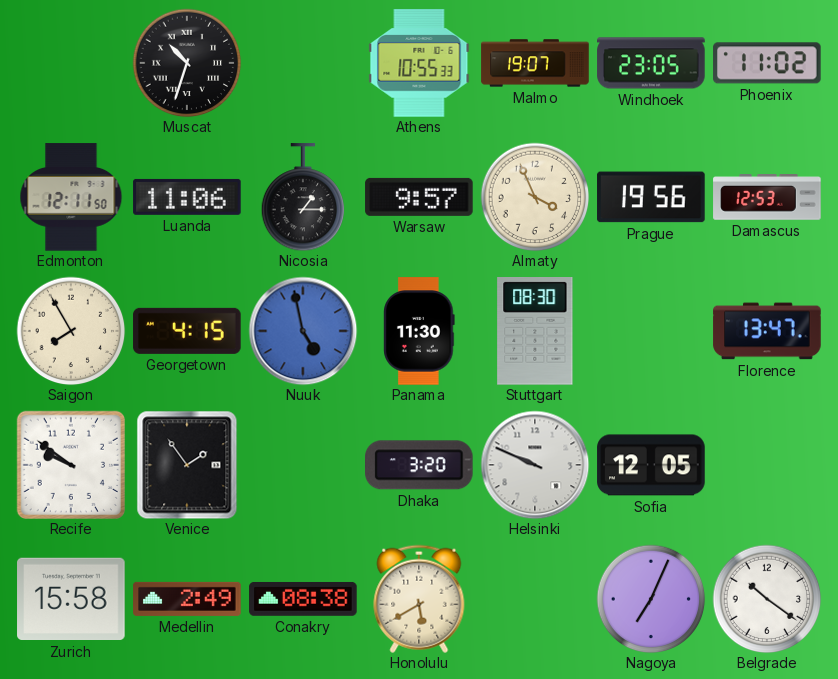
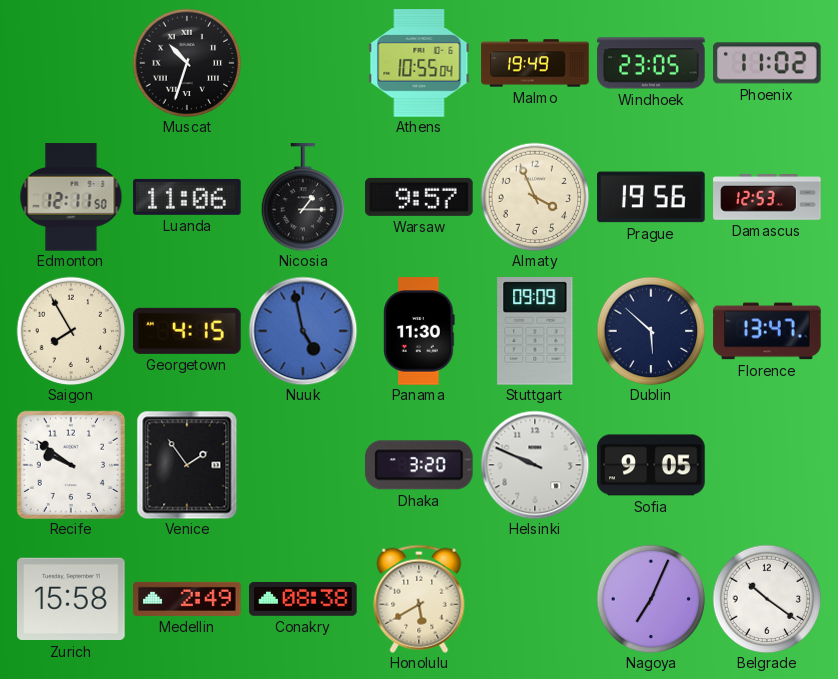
Athens: 10:55:33 -> 10:55:04 (419, 63)
Malmo: 19:07 -> 19:49 (535, 63)
Stuttgart: 08:30 -> 09:09 (535, 332)
Dublin: none -> 5:52 (651, 331)
Sofia: 12:05 -> 9:05 (651, 465)
